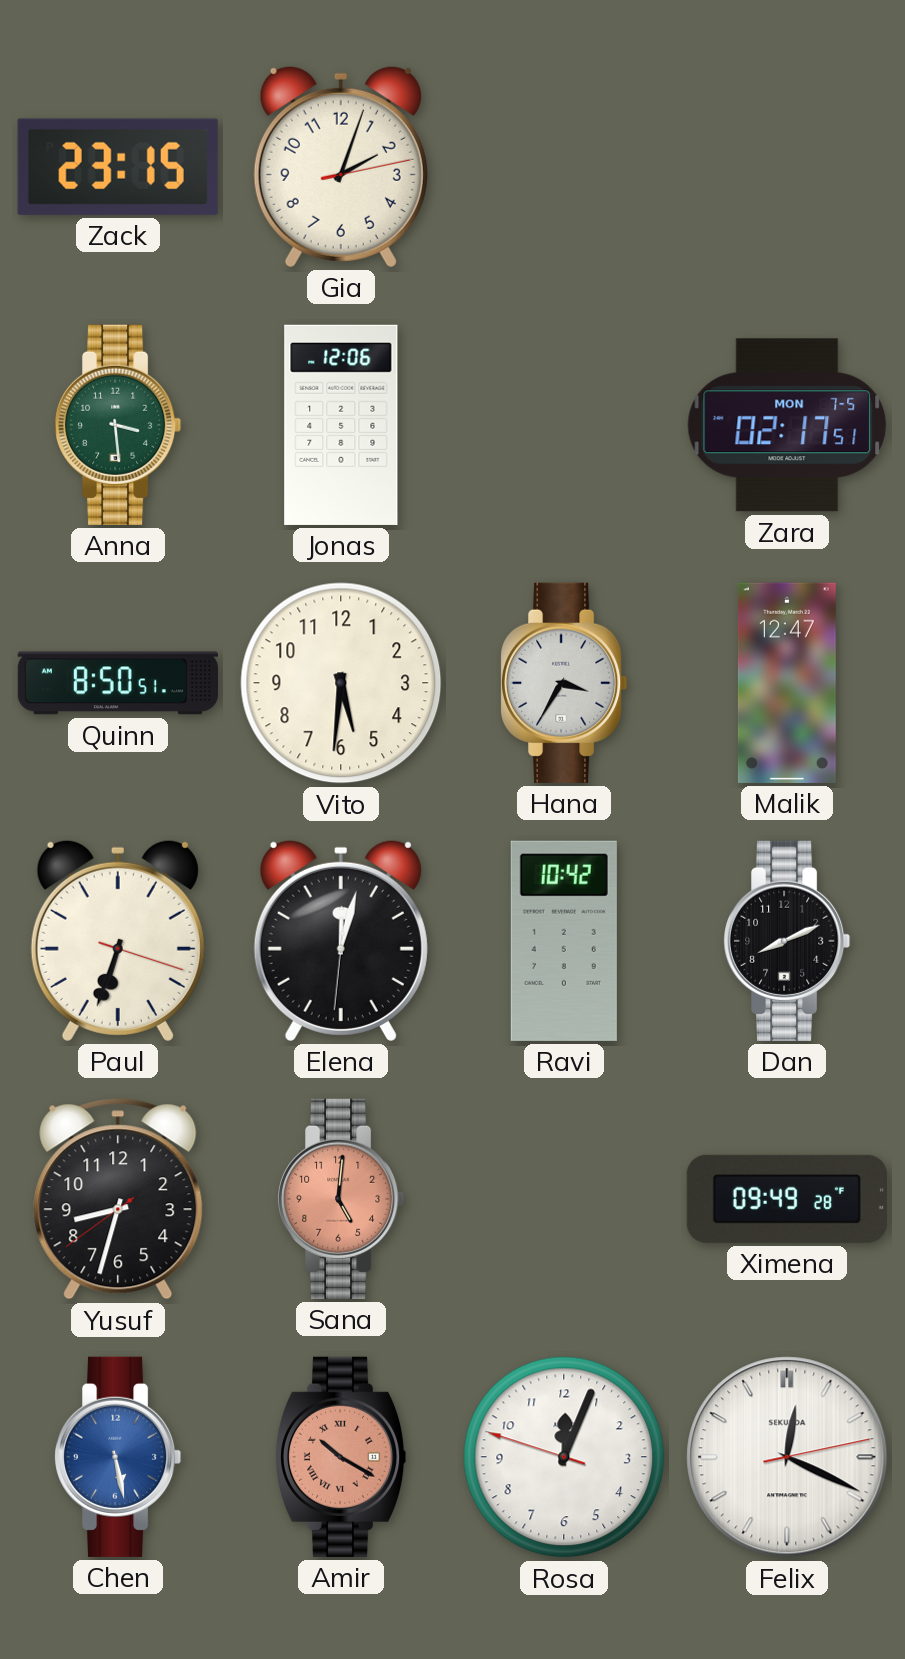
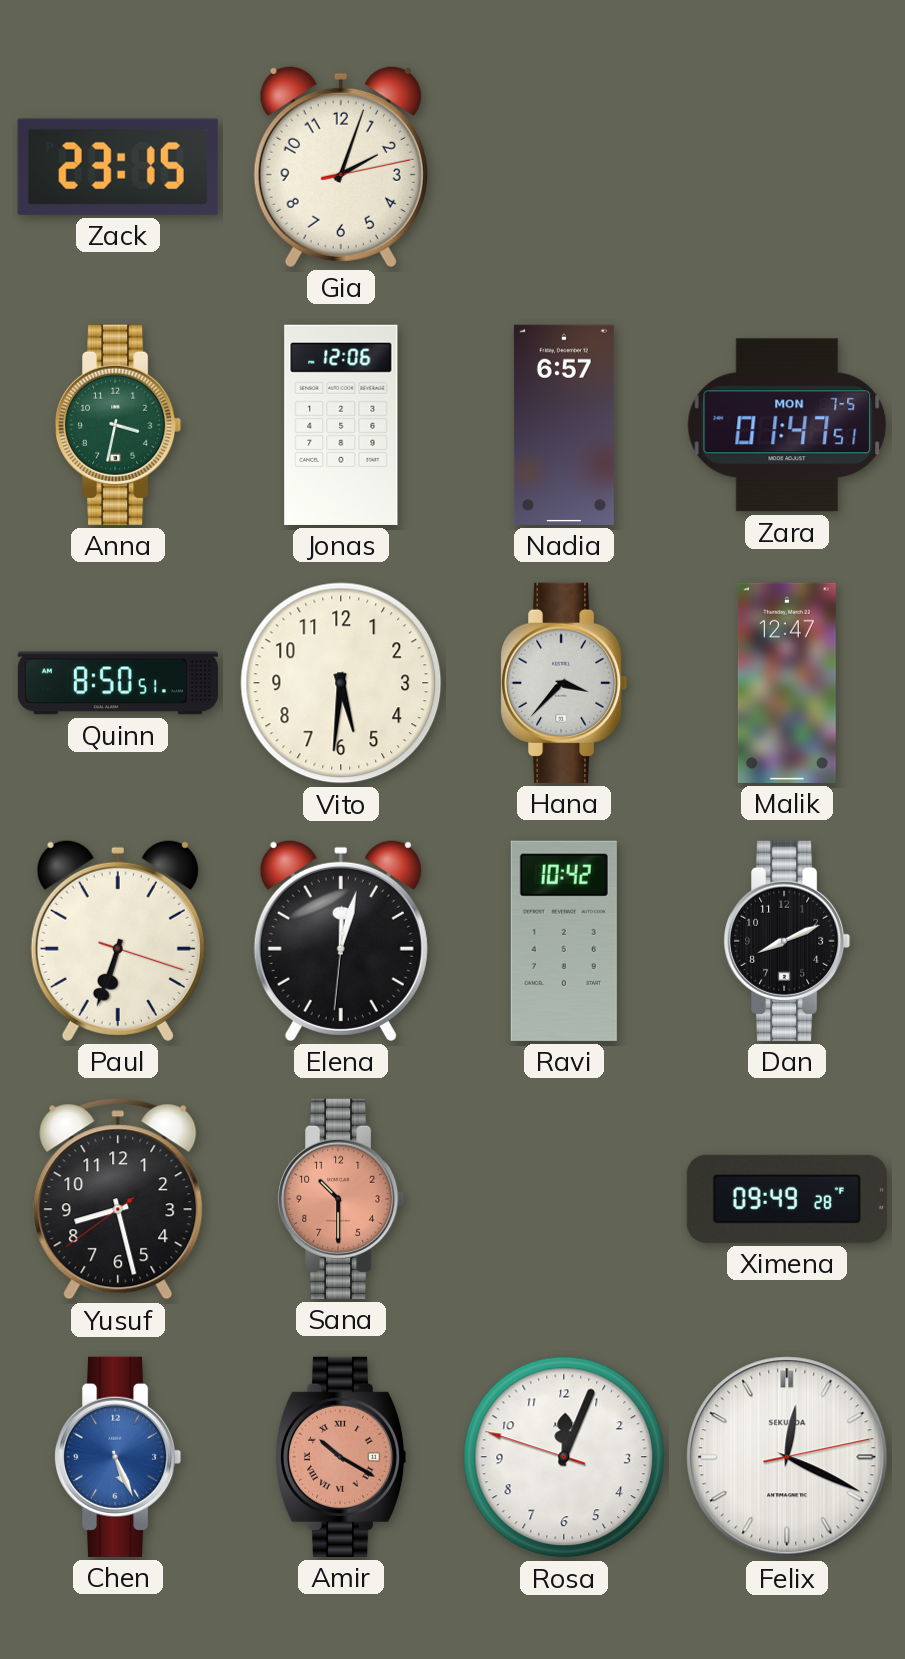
Anna: 3:29 -> 3:32 (119, 425)
Nadia: none -> 6:57 (564, 425)
Zara: 02:17 -> 01:47 (787, 425)
Hana: 3:35 -> 3:37 (565, 683)
Yusuf: 8:32 -> 8:27 (118, 1199)
Sana: 5:01 -> 10:30 (342, 1199)
Chen: 5:28 -> 5:26 (119, 1457)
